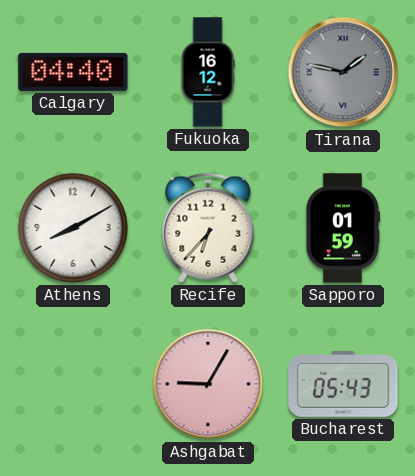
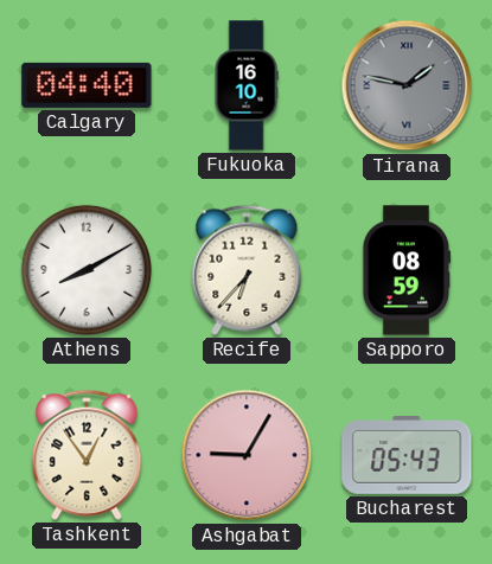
Fukuoka: 16:12 -> 16:10 (247, 85)
Sapporo: 01:59 -> 08:59 (407, 270)
Tashkent: none -> 12:54 (87, 455)
